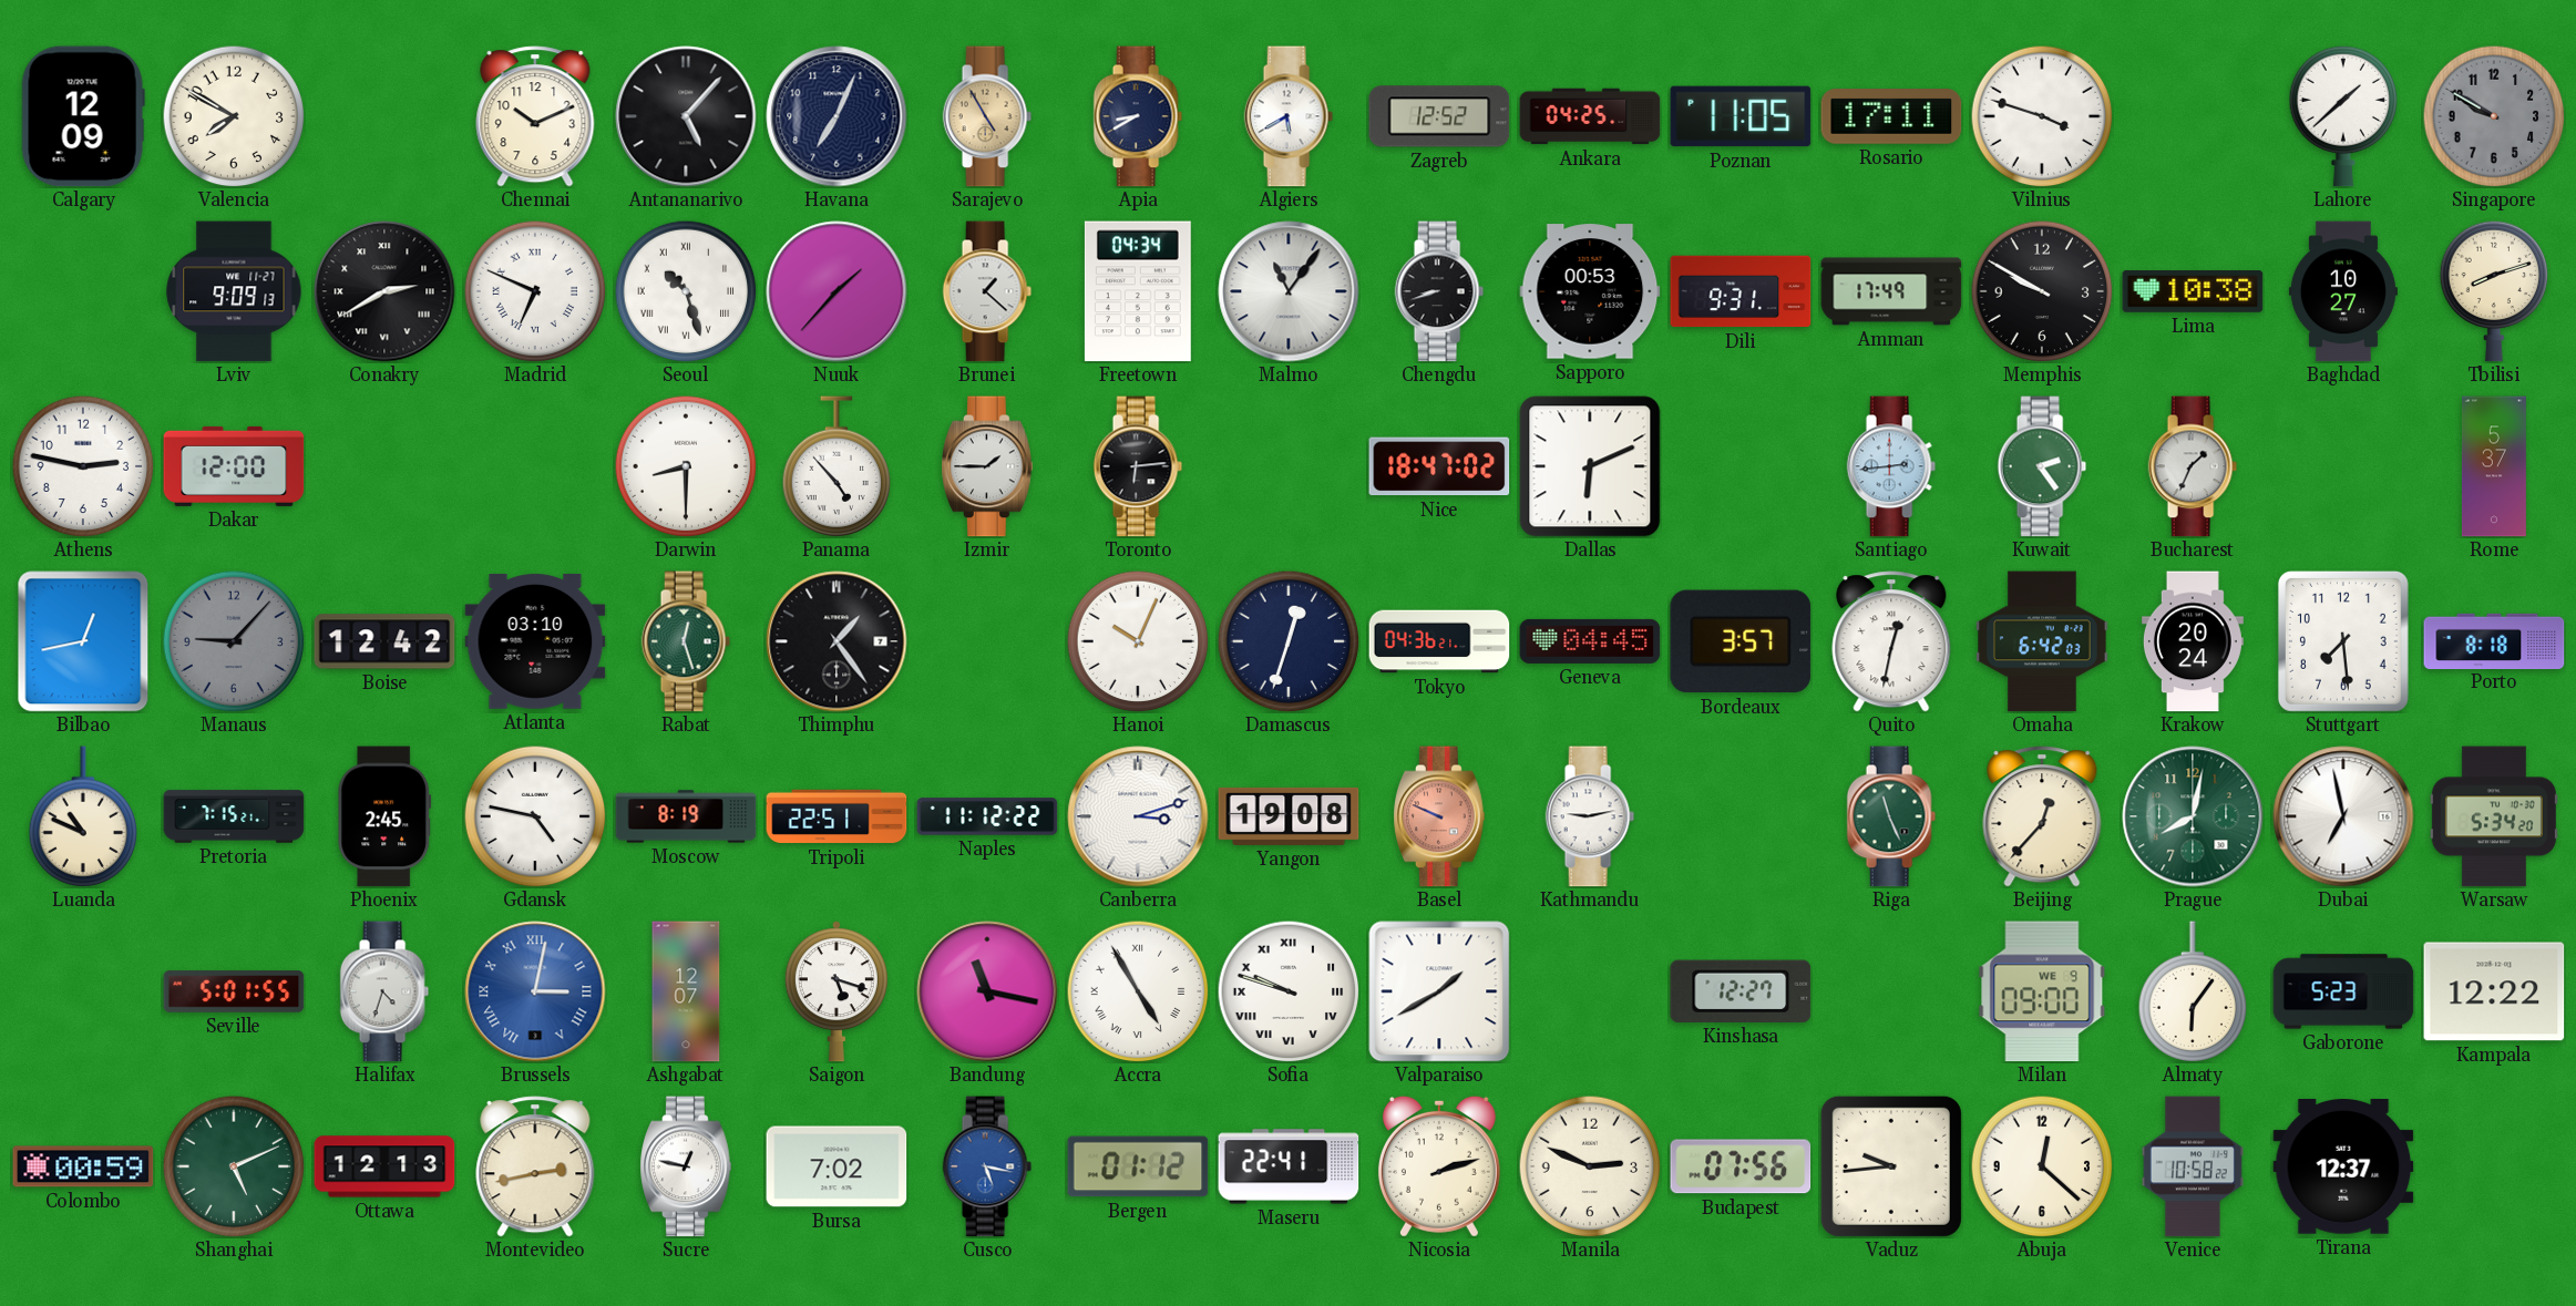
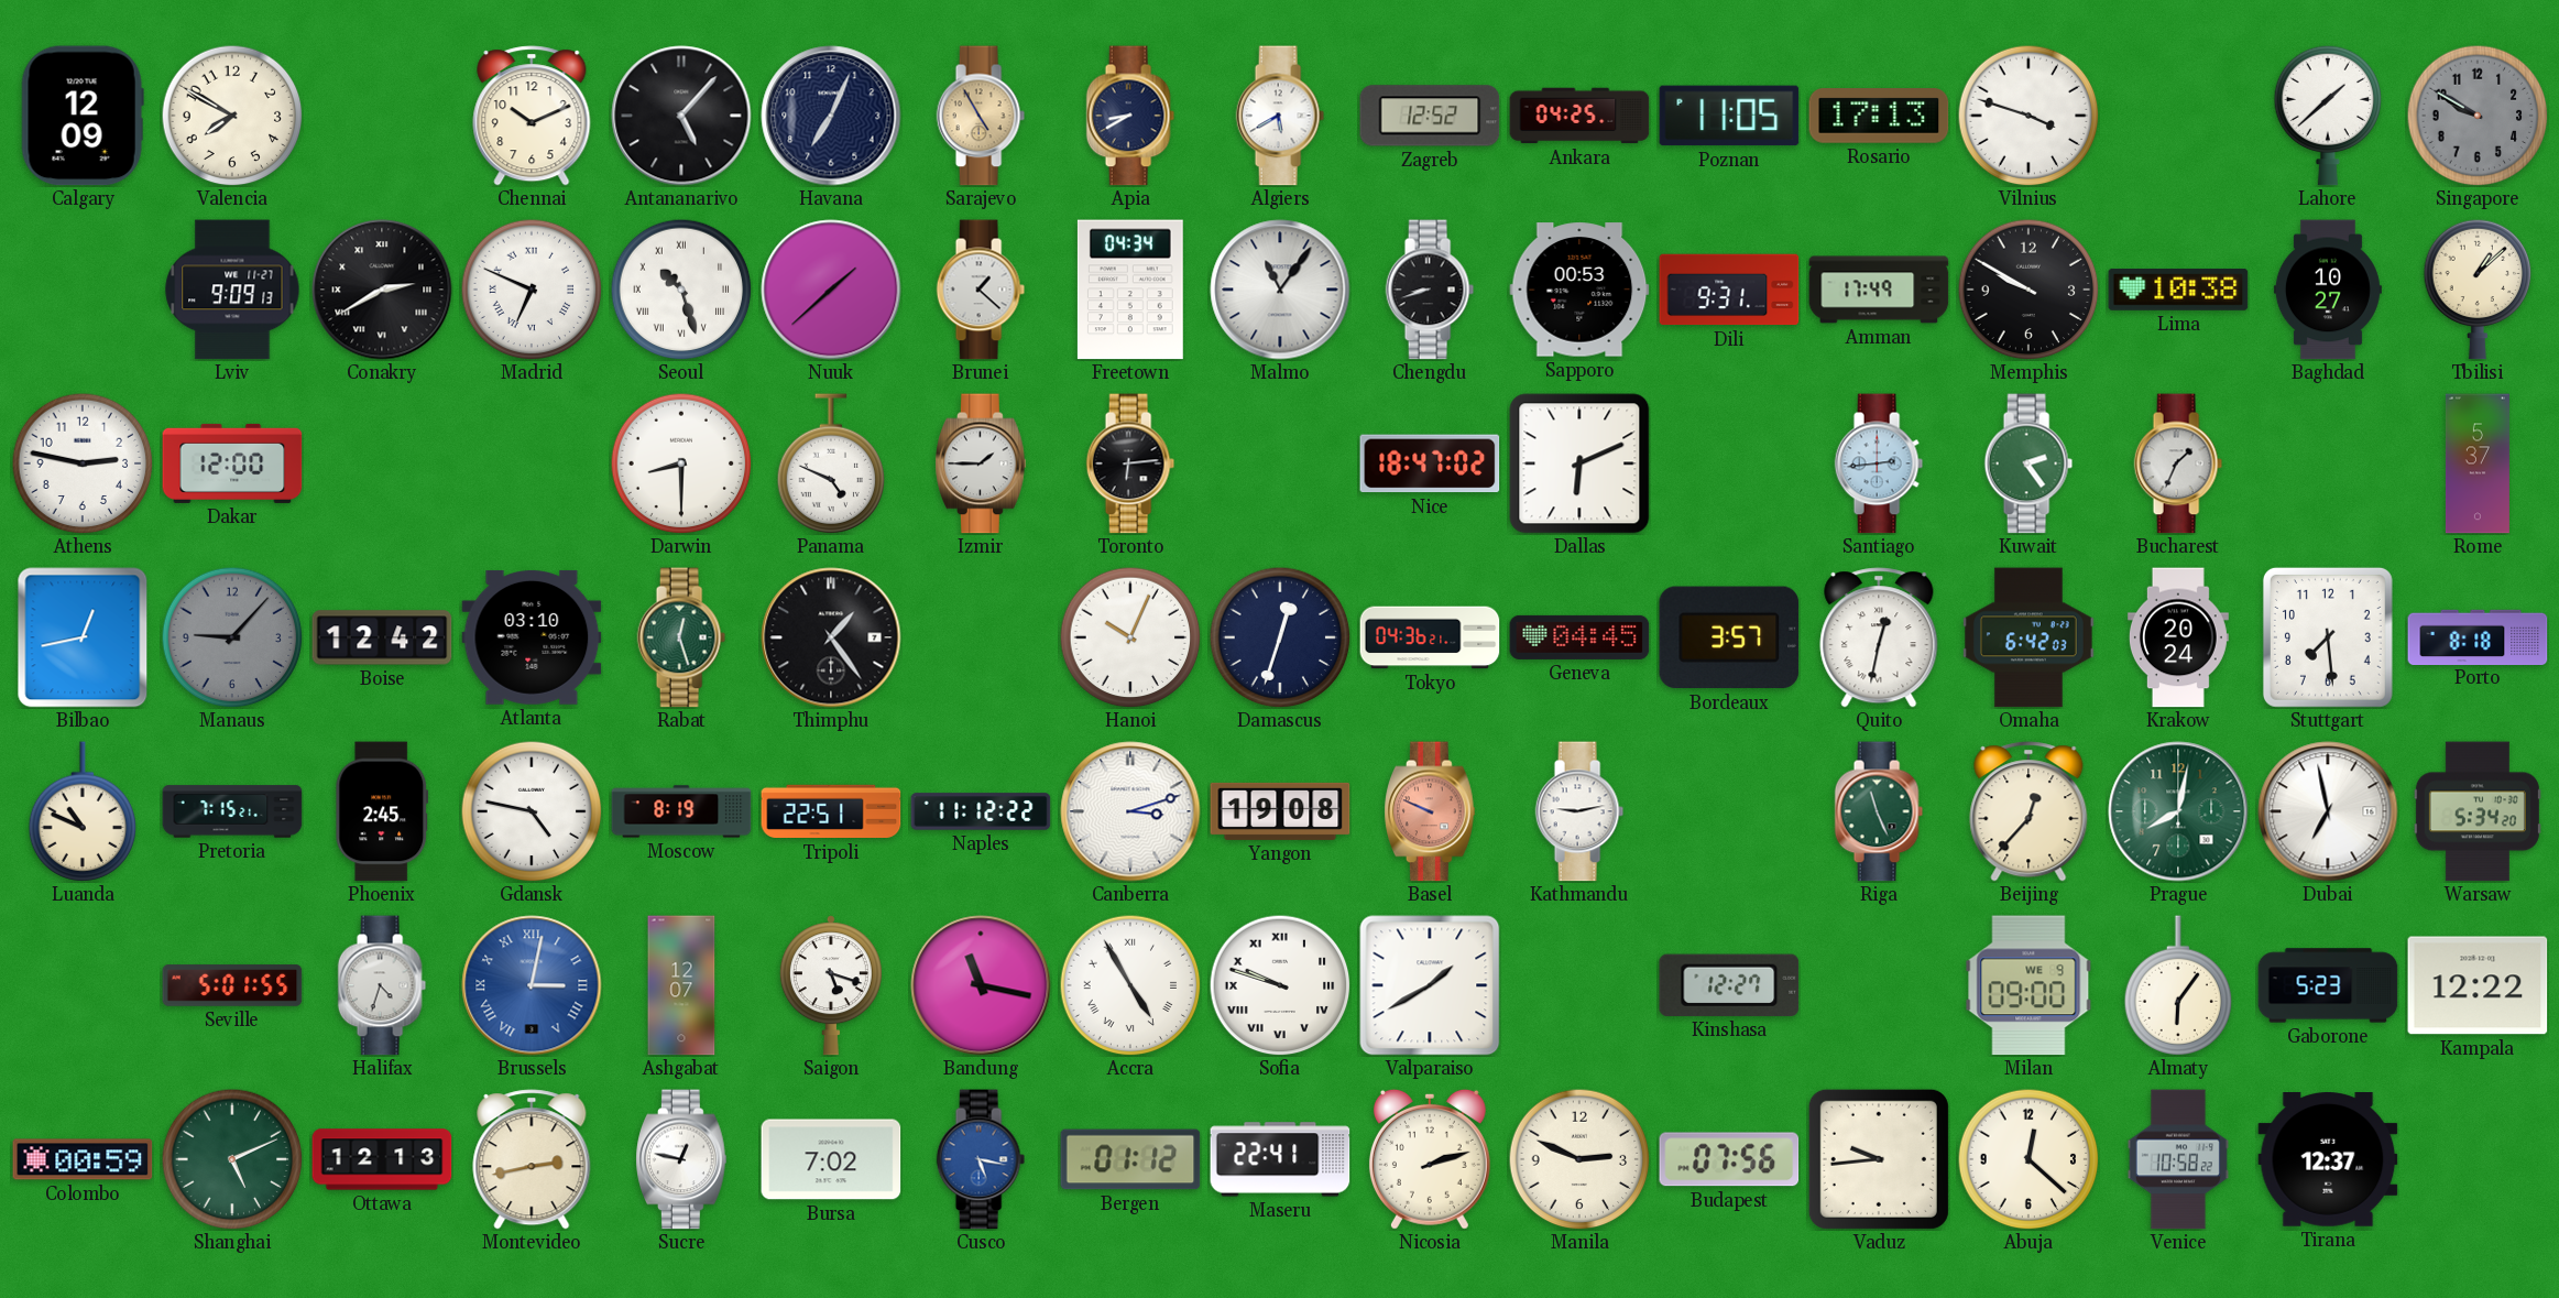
Rosario: 17:11 -> 17:13 (1879, 116)
Nuuk: 1:37 -> 1:38 (831, 290)
Tbilisi: 8:12 -> 1:08 (2478, 290)
Panama: 4:53 -> 4:49 (831, 463)
